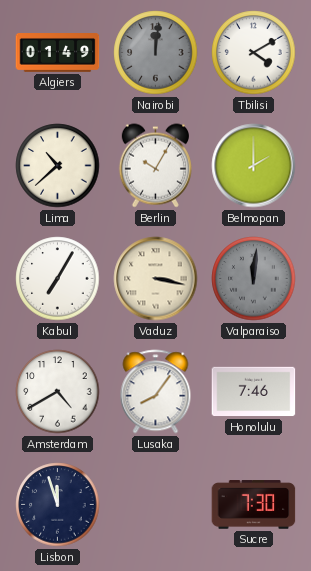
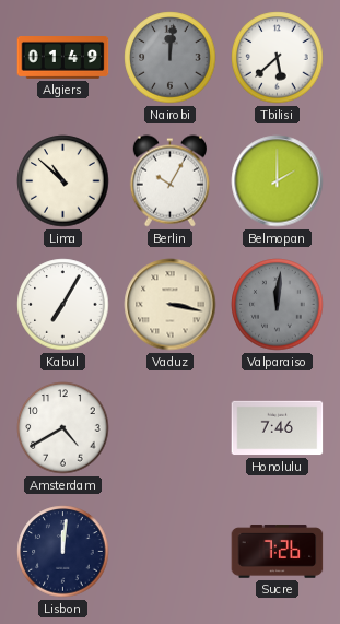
Tbilisi: 4:10 -> 5:38 (278, 58)
Lima: 10:38 -> 10:52 (63, 181)
Lusaka: 8:06 -> none (156, 392)
Lisbon: 11:57 -> 12:01 (63, 552)
Sucre: 7:30 -> 7:26 (278, 552)
